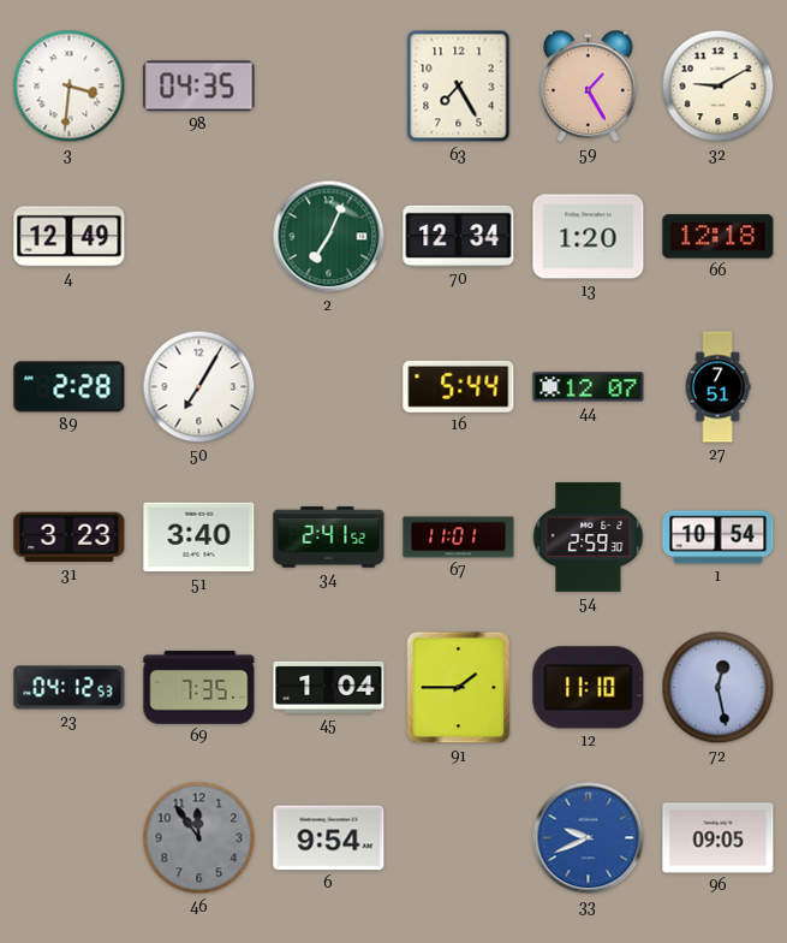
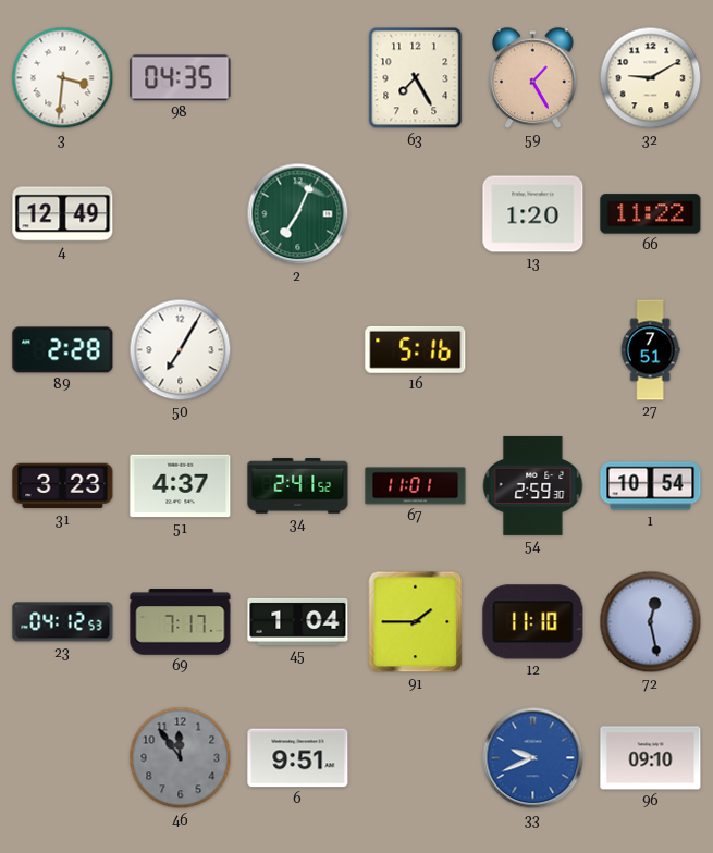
70: 12:34 -> none (459, 236)
66: 12:18 -> 11:22 (651, 214)
16: 5:44 -> 5:16 (416, 349)
44: 12:07 -> none (589, 387)
51: 3:40 -> 4:37 (181, 486)
69: 7:35 -> 7:17 (181, 622)
6: 9:54 -> 9:51 (298, 758)
96: 09:05 -> 09:10 (651, 758)
